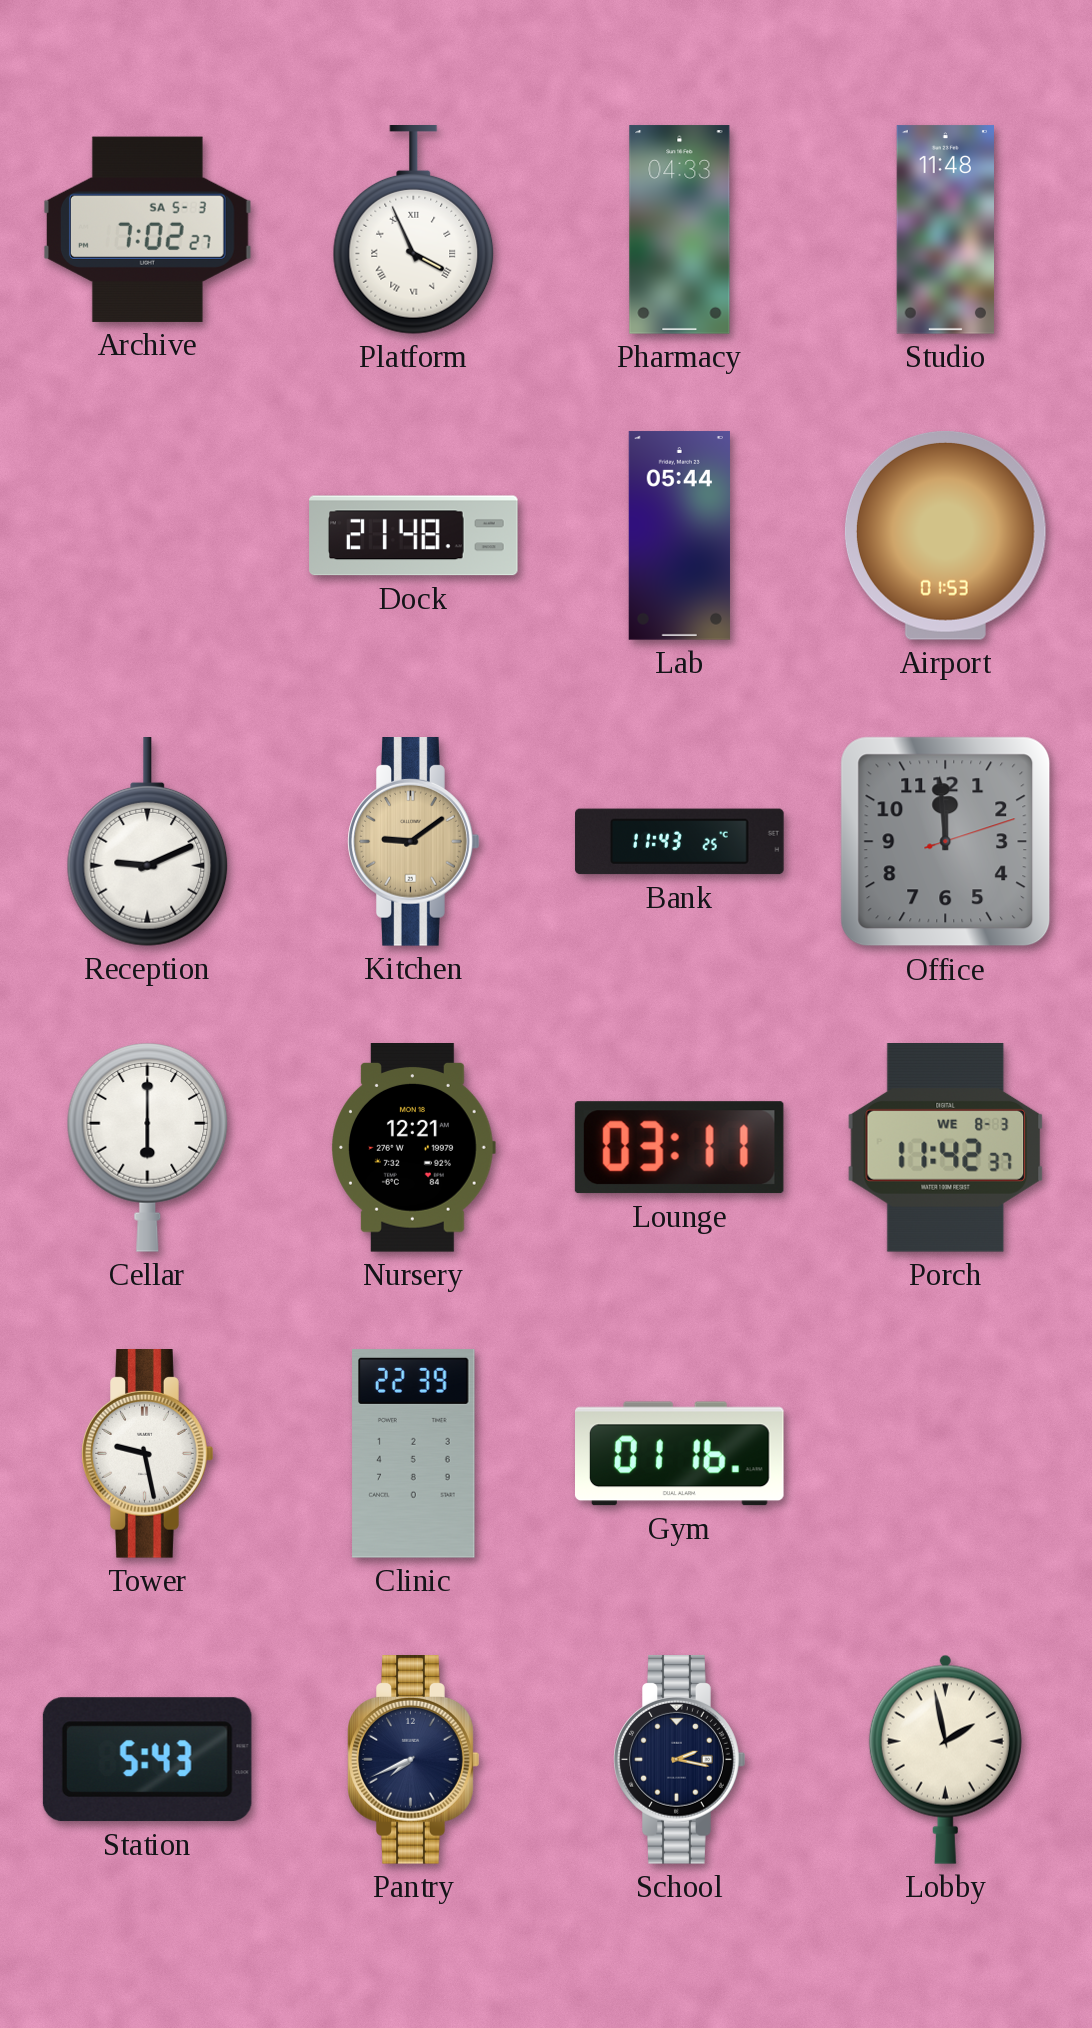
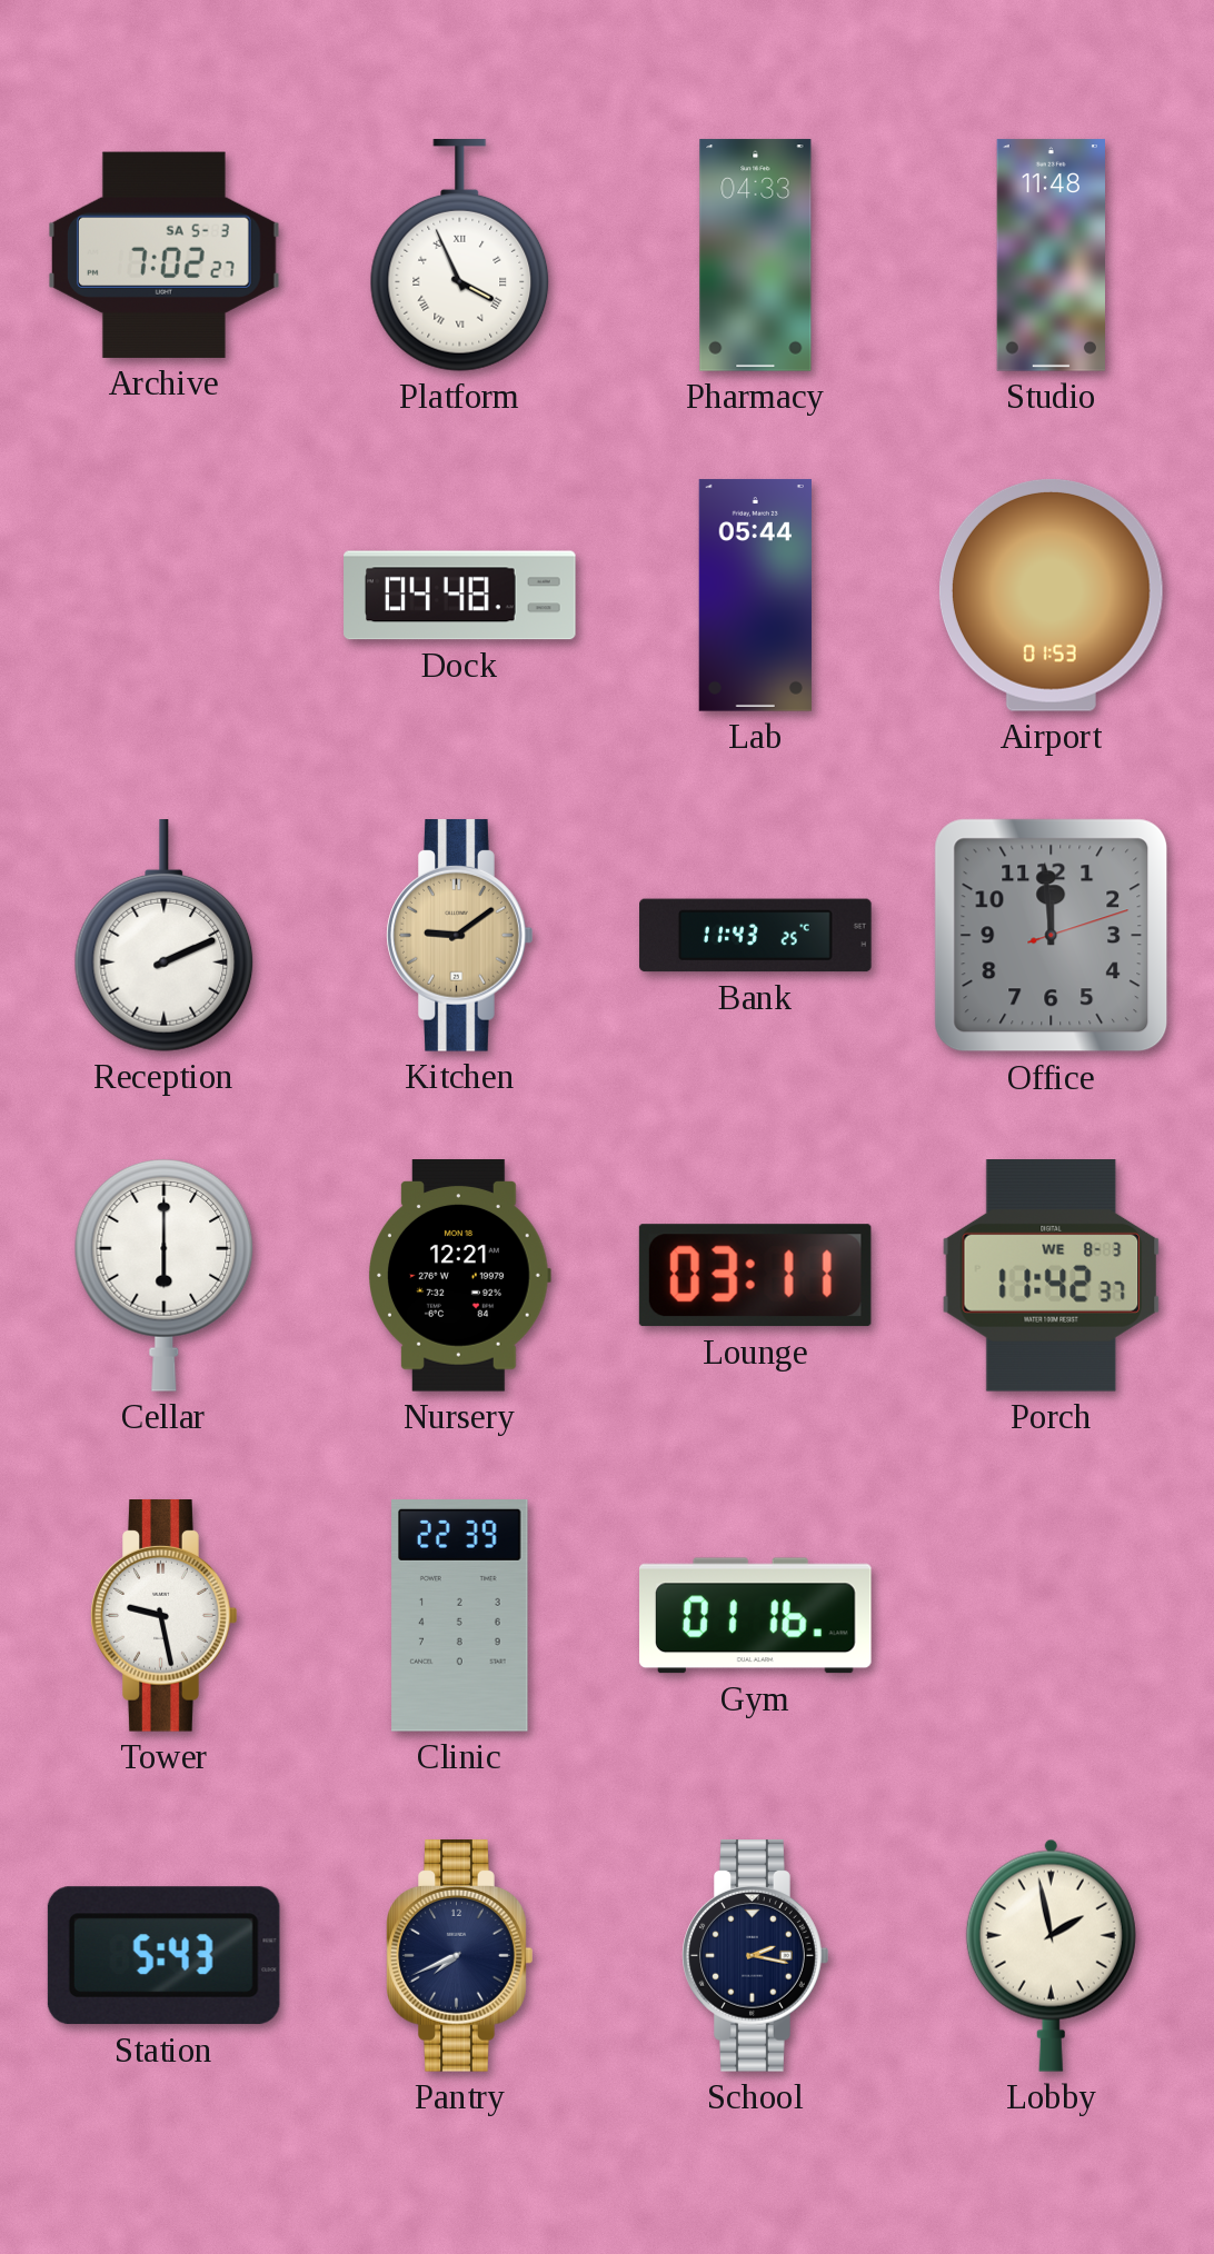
Dock: 21:48 -> 04:48 (460, 596)
Reception: 9:11 -> 2:11 (165, 936)
